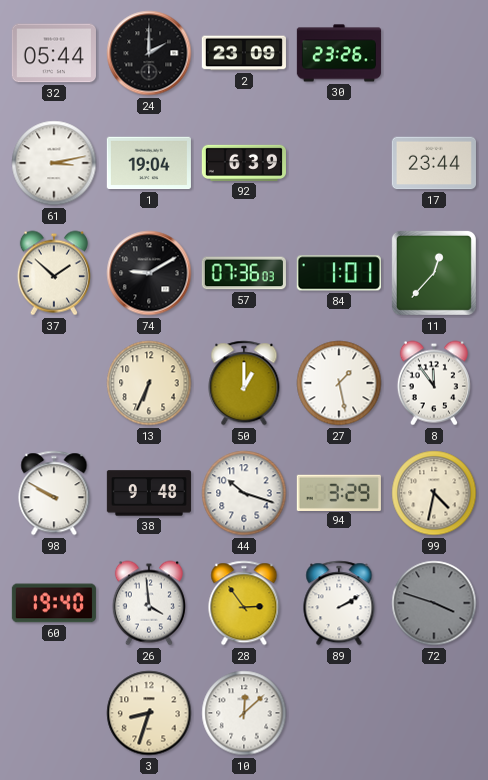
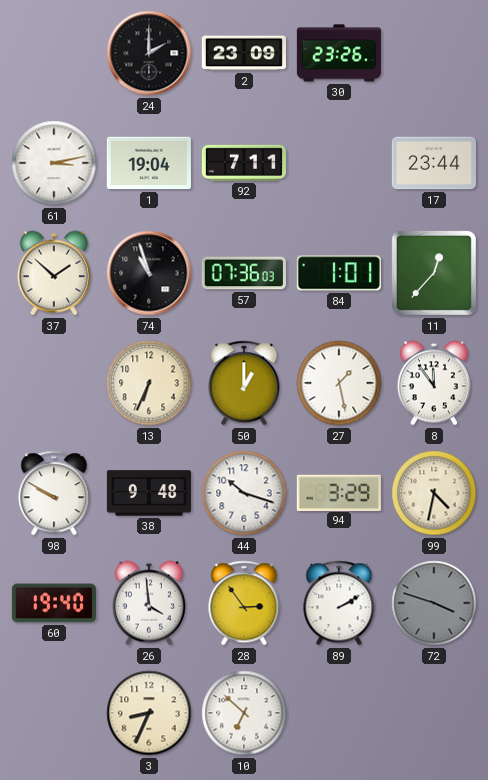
32: 05:44 -> none (54, 53)
92: 6:39 -> 7:11 (244, 163)
74: 9:10 -> 10:57 (149, 273)
3: 8:33 -> 8:34 (149, 713)
10: 12:08 -> 6:52 (244, 713)
